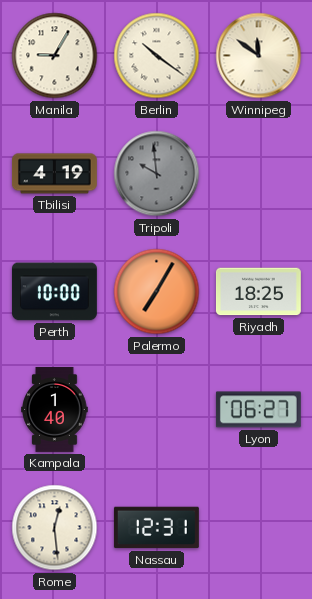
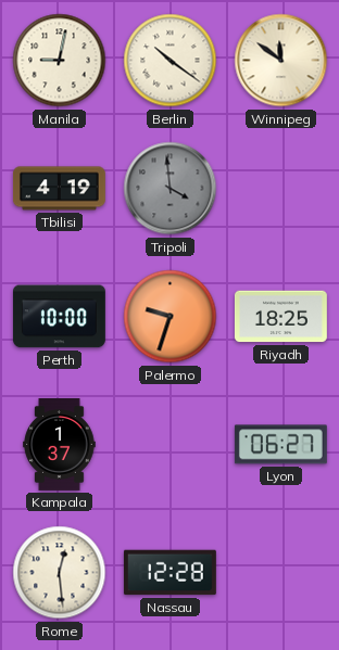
Manila: 9:05 -> 9:02 (60, 61)
Tripoli: 9:59 -> 3:59 (171, 189)
Palermo: 7:05 -> 9:33 (171, 317)
Kampala: 1:40 -> 1:37 (60, 444)
Nassau: 12:31 -> 12:28 (169, 573)
